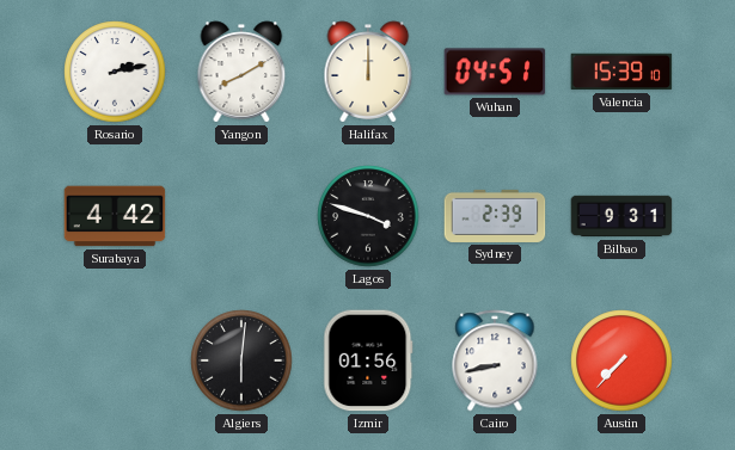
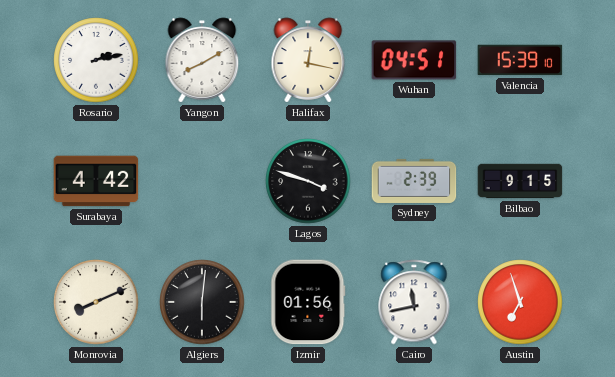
Halifax: 12:00 -> 12:17 (308, 60)
Bilbao: 9:31 -> 9:15 (520, 181)
Monrovia: none -> 8:11 (96, 302)
Cairo: 8:43 -> 11:43 (414, 302)
Austin: 7:37 -> 6:57 (520, 302)
